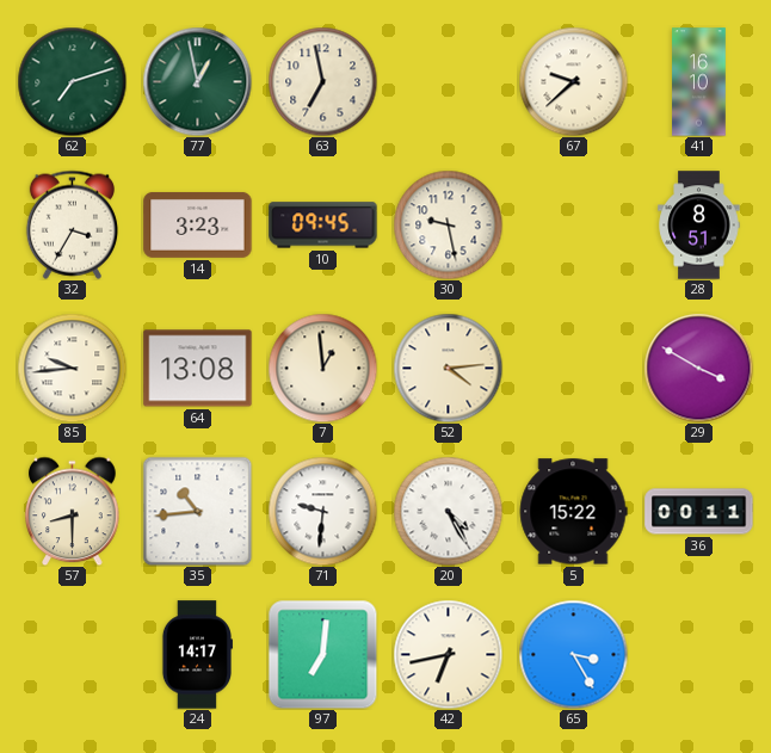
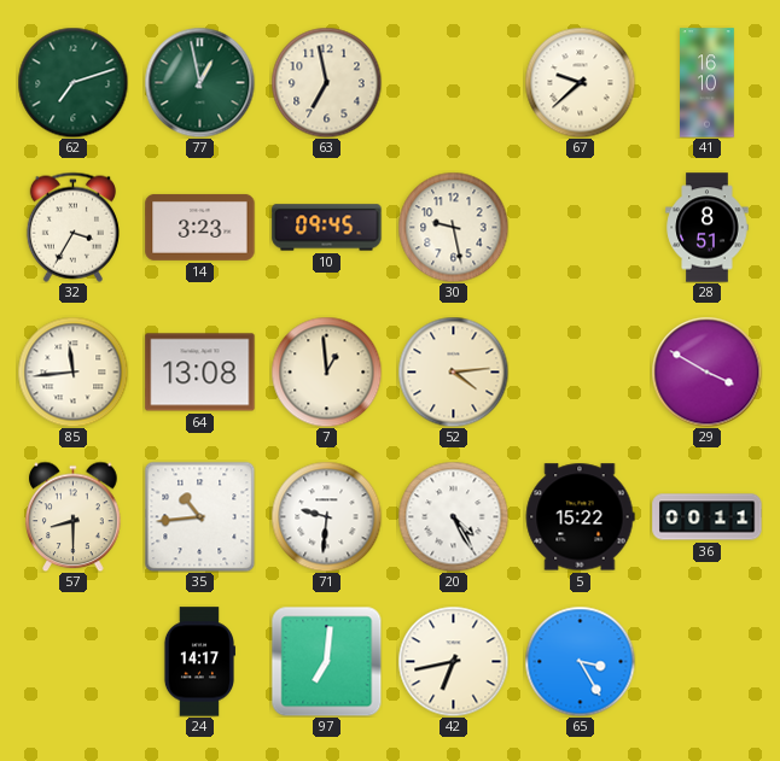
85: 9:44 -> 11:44 (72, 371)
